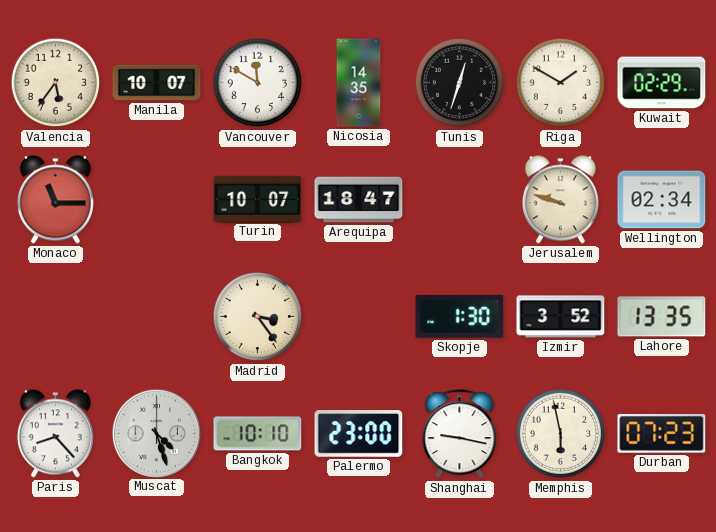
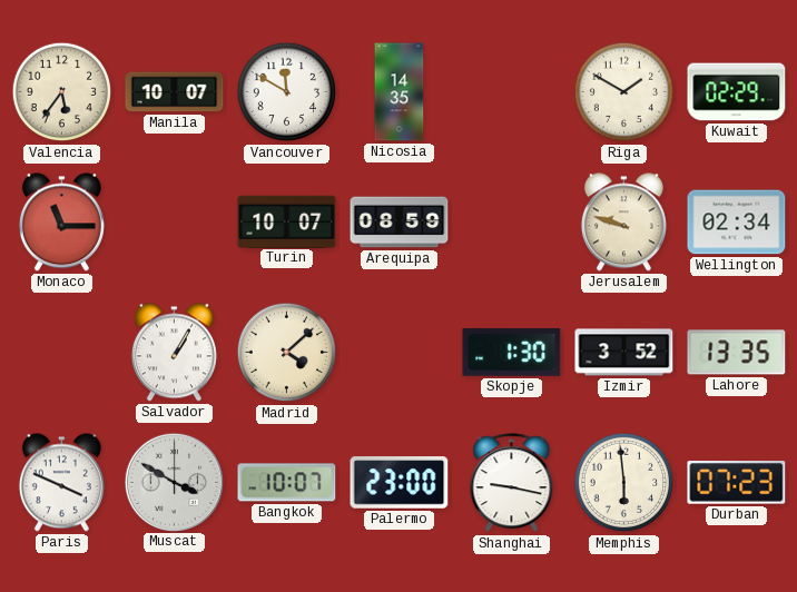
Tunis: 12:33 -> none (460, 83)
Arequipa: 18:47 -> 08:59 (400, 223)
Salvador: none -> 1:05 (174, 353)
Madrid: 3:24 -> 4:08 (287, 353)
Paris: 8:23 -> 3:49 (61, 483)
Muscat: 4:27 -> 3:50 (174, 482)
Bangkok: 10:10 -> 10:07 (287, 483)
Memphis: 5:58 -> 5:59 (624, 483)
